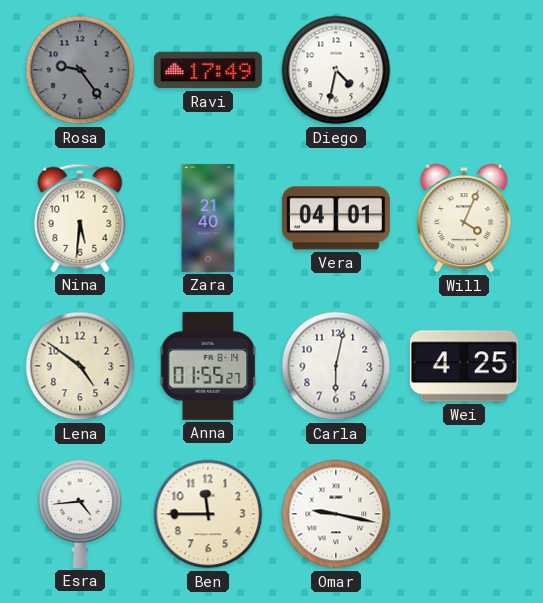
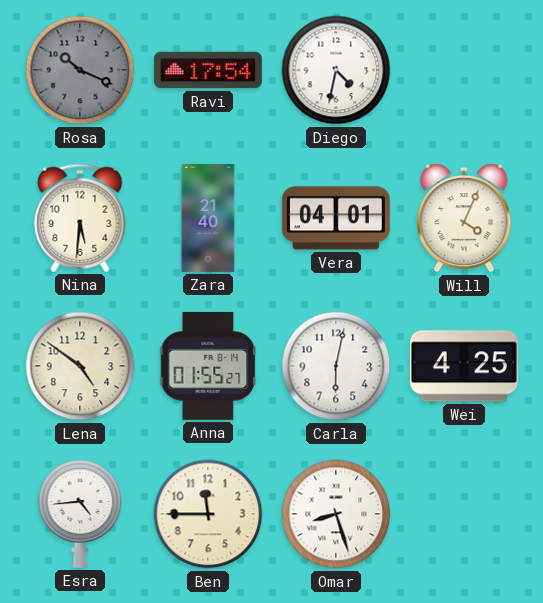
Rosa: 9:24 -> 10:19 (80, 70)
Ravi: 17:49 -> 17:54 (208, 70)
Omar: 9:17 -> 8:27 (336, 514)
